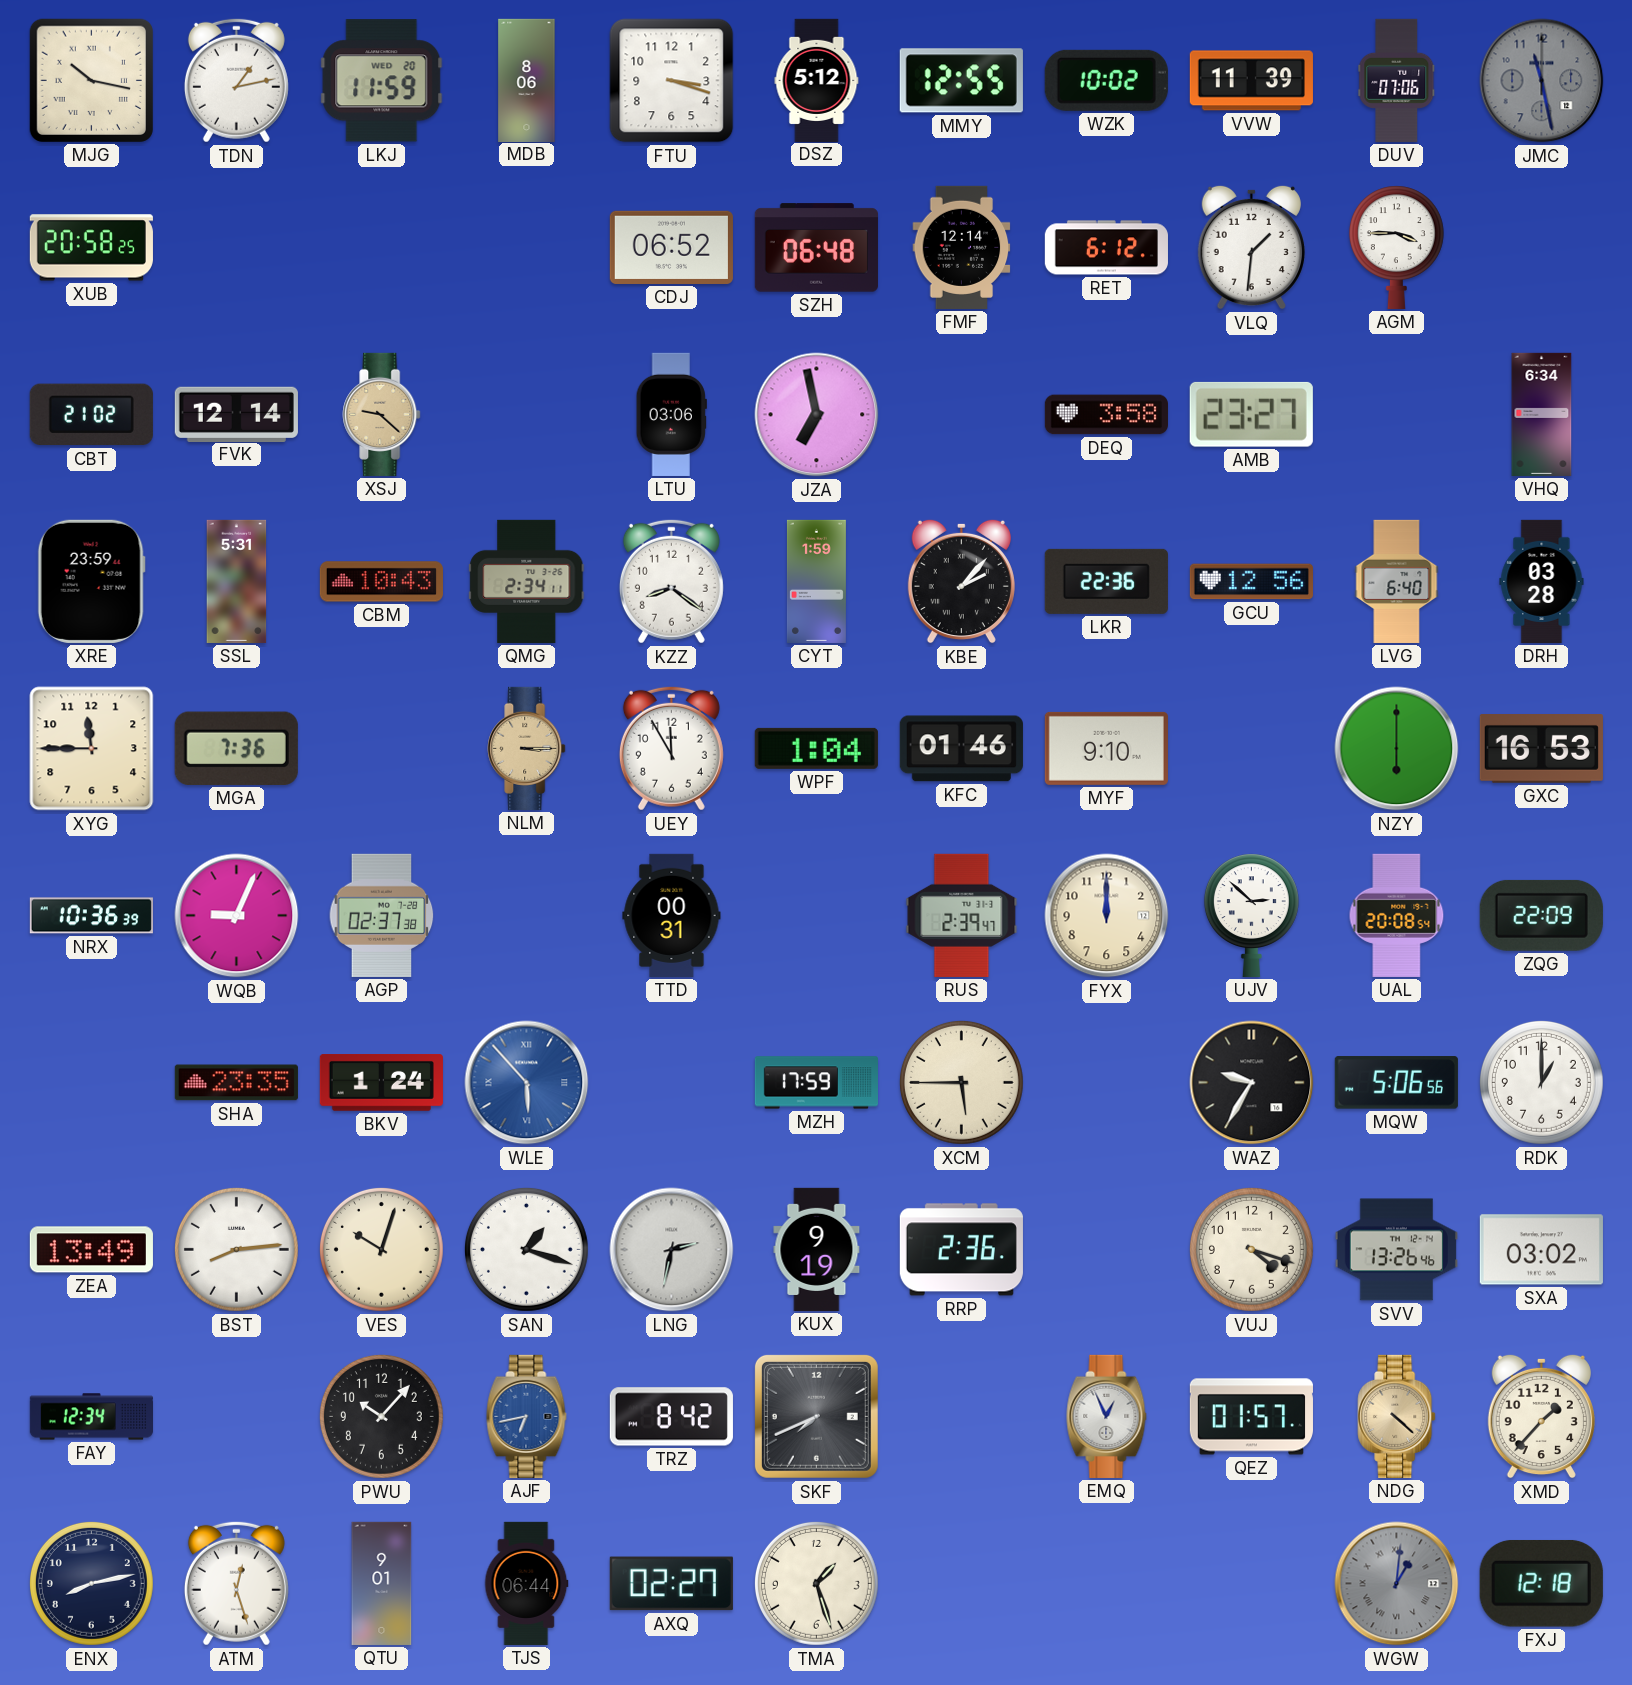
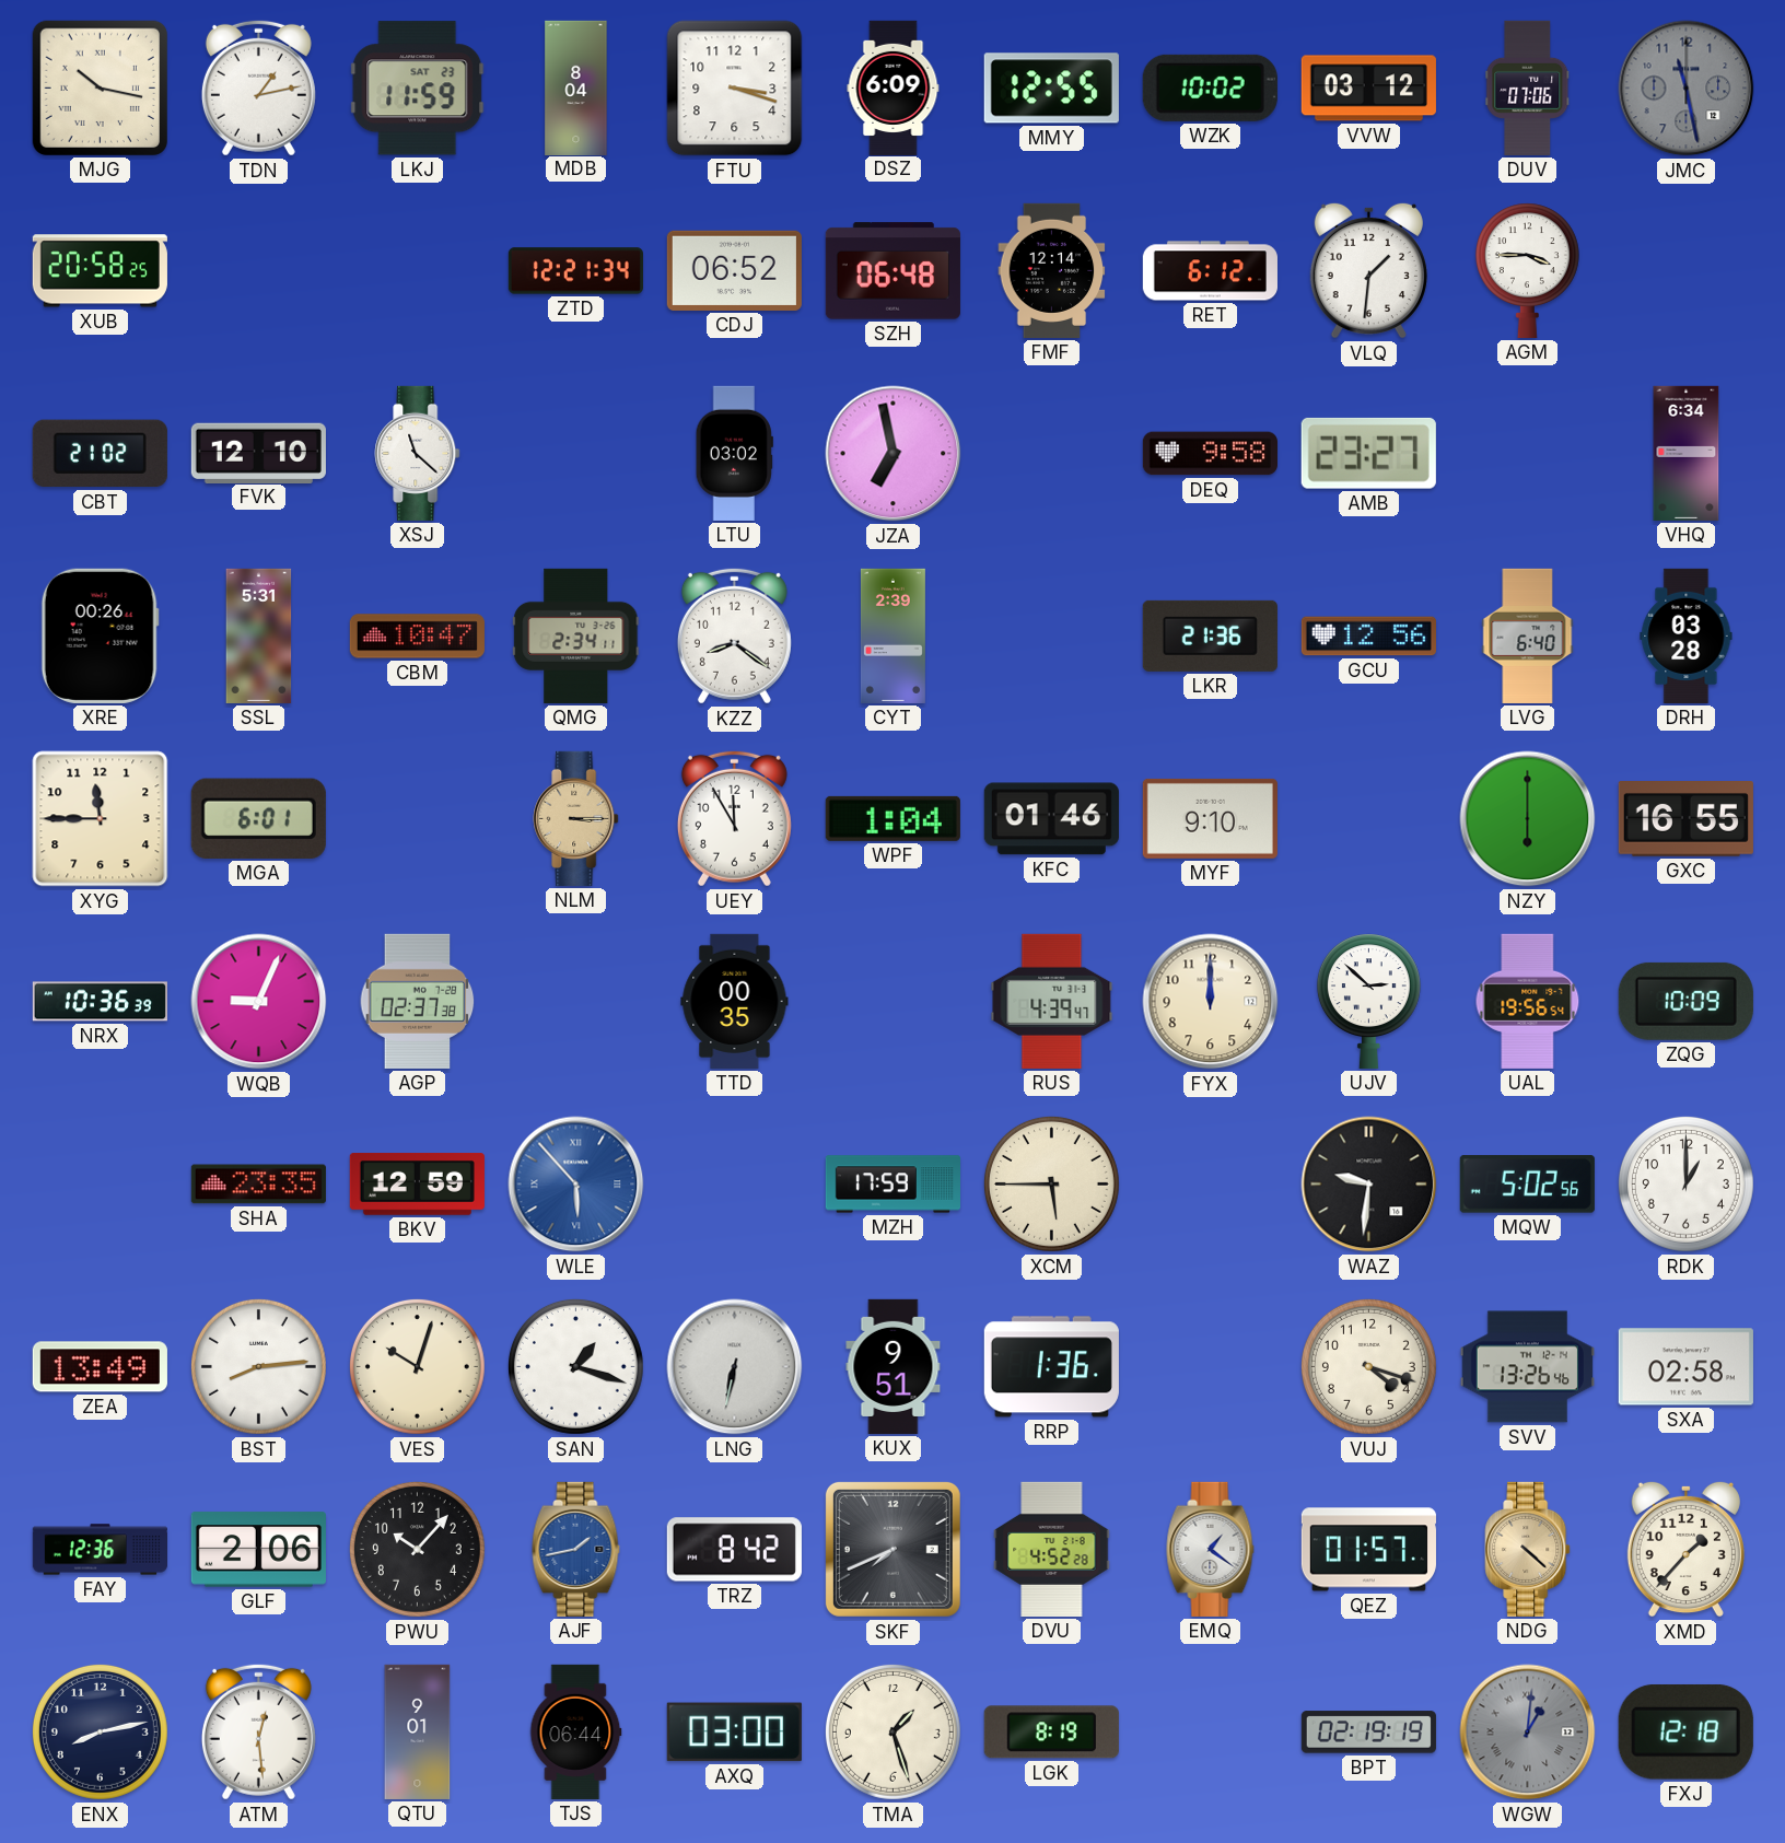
LKJ date: WED 20 -> SAT 23 (418, 89)
MDB: 8:06 -> 8:04 (576, 88)
DSZ: 5:12 -> 6:09 (894, 88)
VVW: 11:39 -> 03:12 (1368, 89)
ZTD: none -> 12:21 (575, 271)
FVK: 12:14 -> 12:10 (258, 453)
XSJ: 9:22 -> 11:22 (418, 453)
XSJ dial: champagne -> white (418, 453)
LTU: 03:06 -> 03:02 (734, 453)
DEQ: 3:58 -> 9:58 (1210, 454)
XRE: 23:59 -> 00:26 (100, 635)
CBM: 10:43 -> 10:47 (417, 637)
CYT: 1:59 -> 2:39 (892, 635)
KBE: 2:07 -> none (961, 581)
LKR: 22:36 -> 21:36 (1210, 635)
MGA: 7:36 -> 6:01 (258, 818)
GXC: 16:53 -> 16:55 (1685, 819)
TTD: 00:31 -> 00:35 (735, 1001)
RUS: 2:39 -> 4:39 (1052, 1001)
UAL: 20:08 -> 19:56 (1528, 1001)
ZQG: 22:09 -> 10:09 (1685, 1001)
BKV: 1:24 -> 12:59 (417, 1185)
WAZ: 9:35 -> 9:31 (1369, 1185)
MQW: 5:06 -> 5:02 (1527, 1185)
LNG: 2:32 -> 6:32 (735, 1367)
KUX: 9:19 -> 9:51 (894, 1366)
RRP: 2:36 -> 1:36 (1051, 1367)
SXA: 03:02 -> 02:58 (1685, 1367)
FAY: 12:34 -> 12:36 (100, 1550)
GLF: none -> 2:06 (258, 1550)
AJF: 6:43 -> 1:43 (576, 1549)
DVU: none -> 4:52 (1052, 1549)
EMQ: 12:56 -> 1:21 (1211, 1549)
ATM: 12:27 -> 12:29 (258, 1731)
AXQ: 02:27 -> 03:00 (734, 1733)
LGK: none -> 8:19 (1051, 1733)
BPT: none -> 02:19 (1368, 1733)
